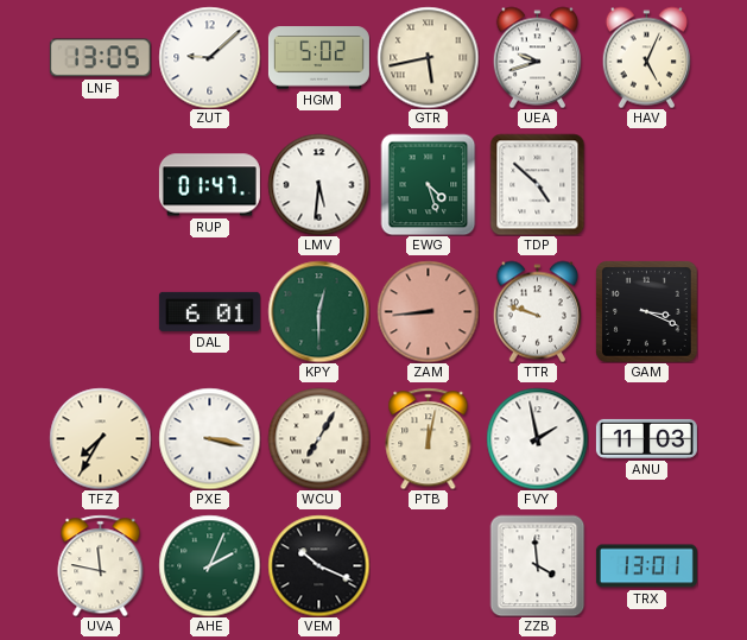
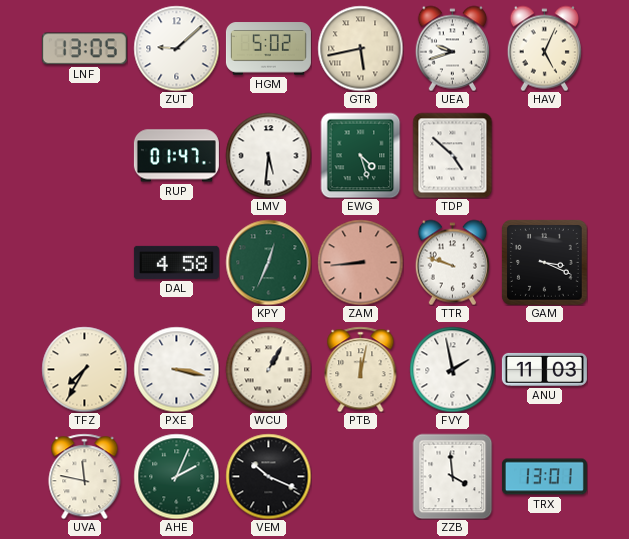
DAL: 6:01 -> 4:58 (176, 262)
KPY: 12:30 -> 12:34 (268, 262)
WCU: 7:05 -> 1:05 (268, 369)
